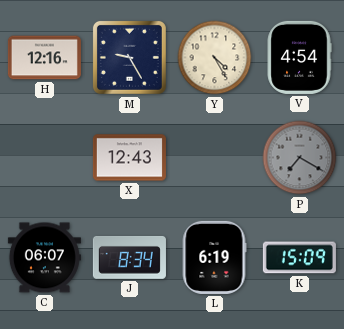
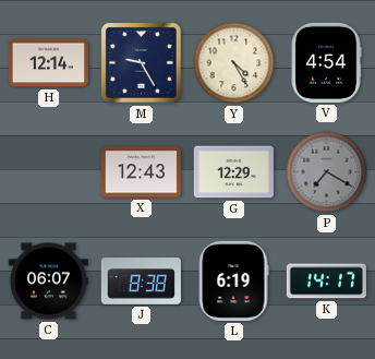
H: 12:16 -> 12:14 (48, 63)
G: none -> 12:29 (233, 172)
J: 8:34 -> 8:38 (141, 280)
K: 15:09 -> 14:17 (326, 282)
